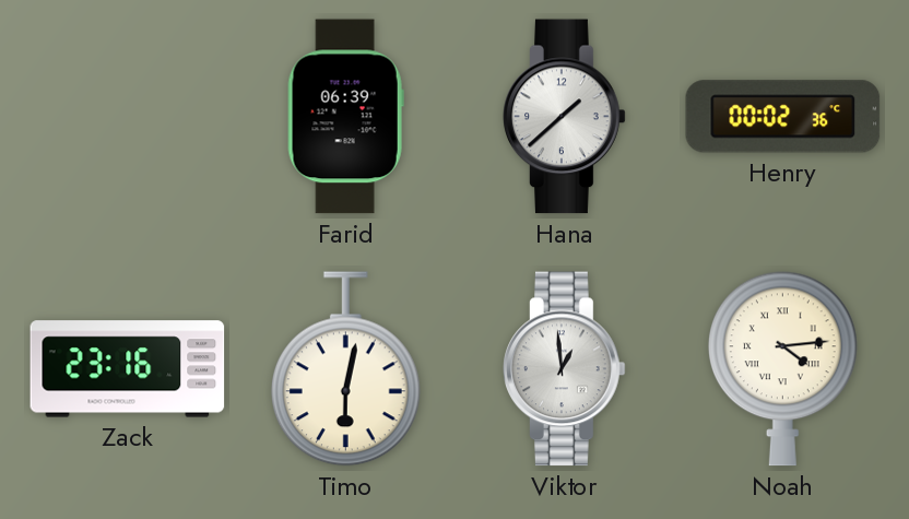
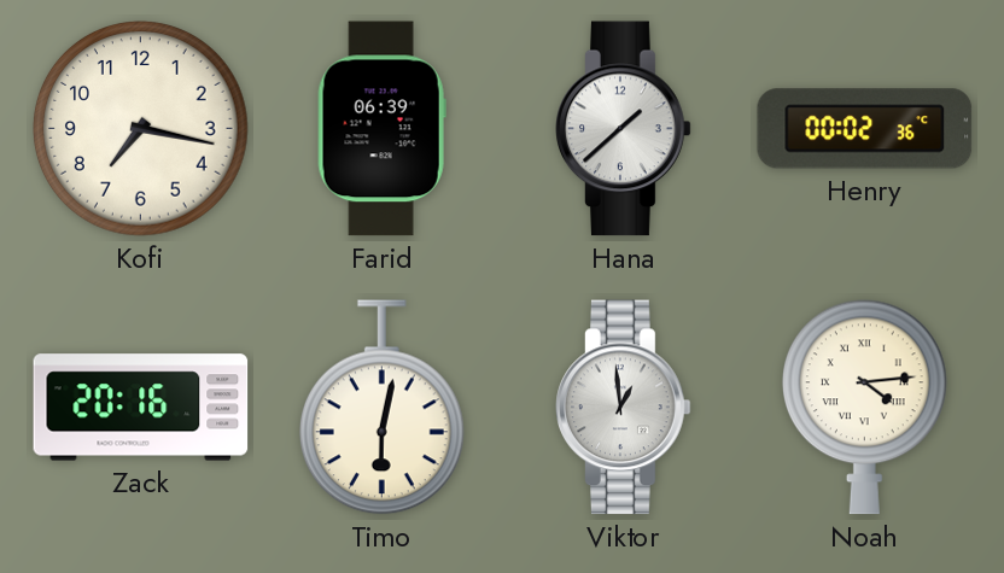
Kofi: none -> 7:17 (141, 129)
Zack: 23:16 -> 20:16 (141, 408)
